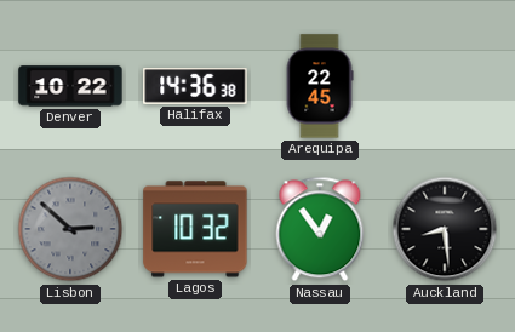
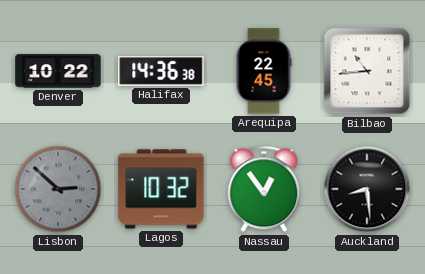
Bilbao: none -> 10:44 (367, 71)
